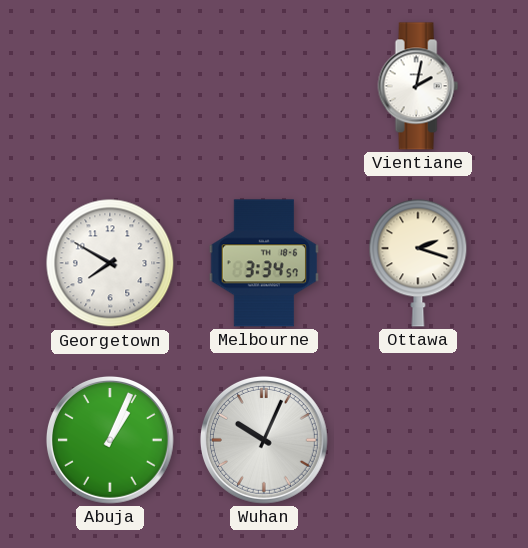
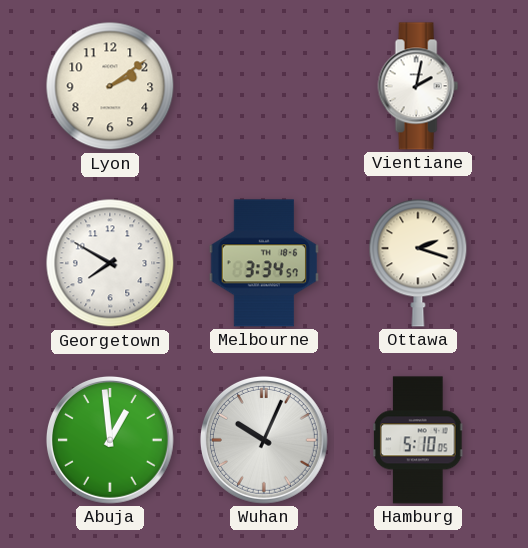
Lyon: none -> 2:09 (110, 86)
Abuja: 1:04 -> 12:59 (110, 440)
Hamburg: none -> 5:10 (418, 440)
